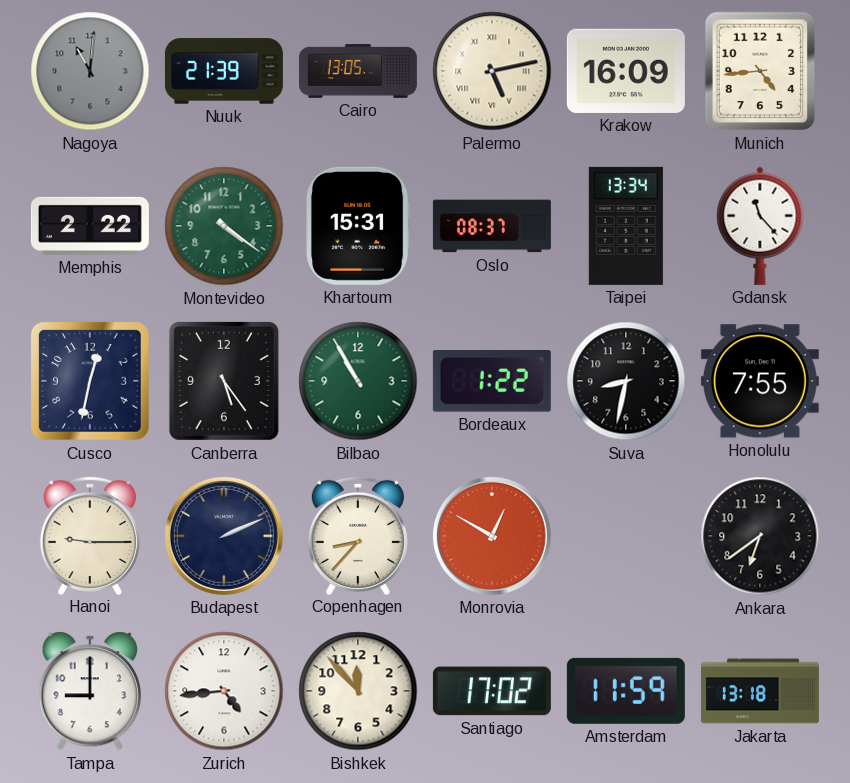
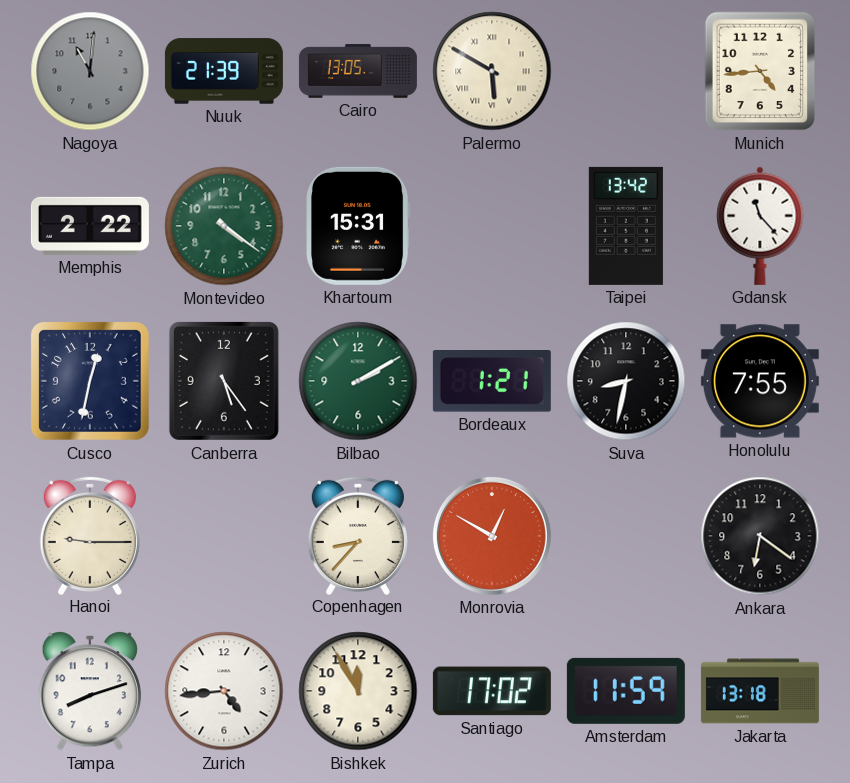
Palermo: 5:13 -> 5:50 (492, 71)
Krakow: 16:09 -> none (626, 71)
Oslo: 08:37 -> none (492, 226)
Taipei: 13:34 -> 13:42 (626, 226)
Bilbao: 10:55 -> 2:10 (358, 381)
Bordeaux: 1:22 -> 1:21 (492, 382)
Budapest: 2:11 -> none (224, 536)
Ankara: 6:39 -> 6:21 (760, 536)
Tampa: 9:00 -> 8:12 (89, 692)
Bishkek: 11:53 -> 11:55 (358, 691)
